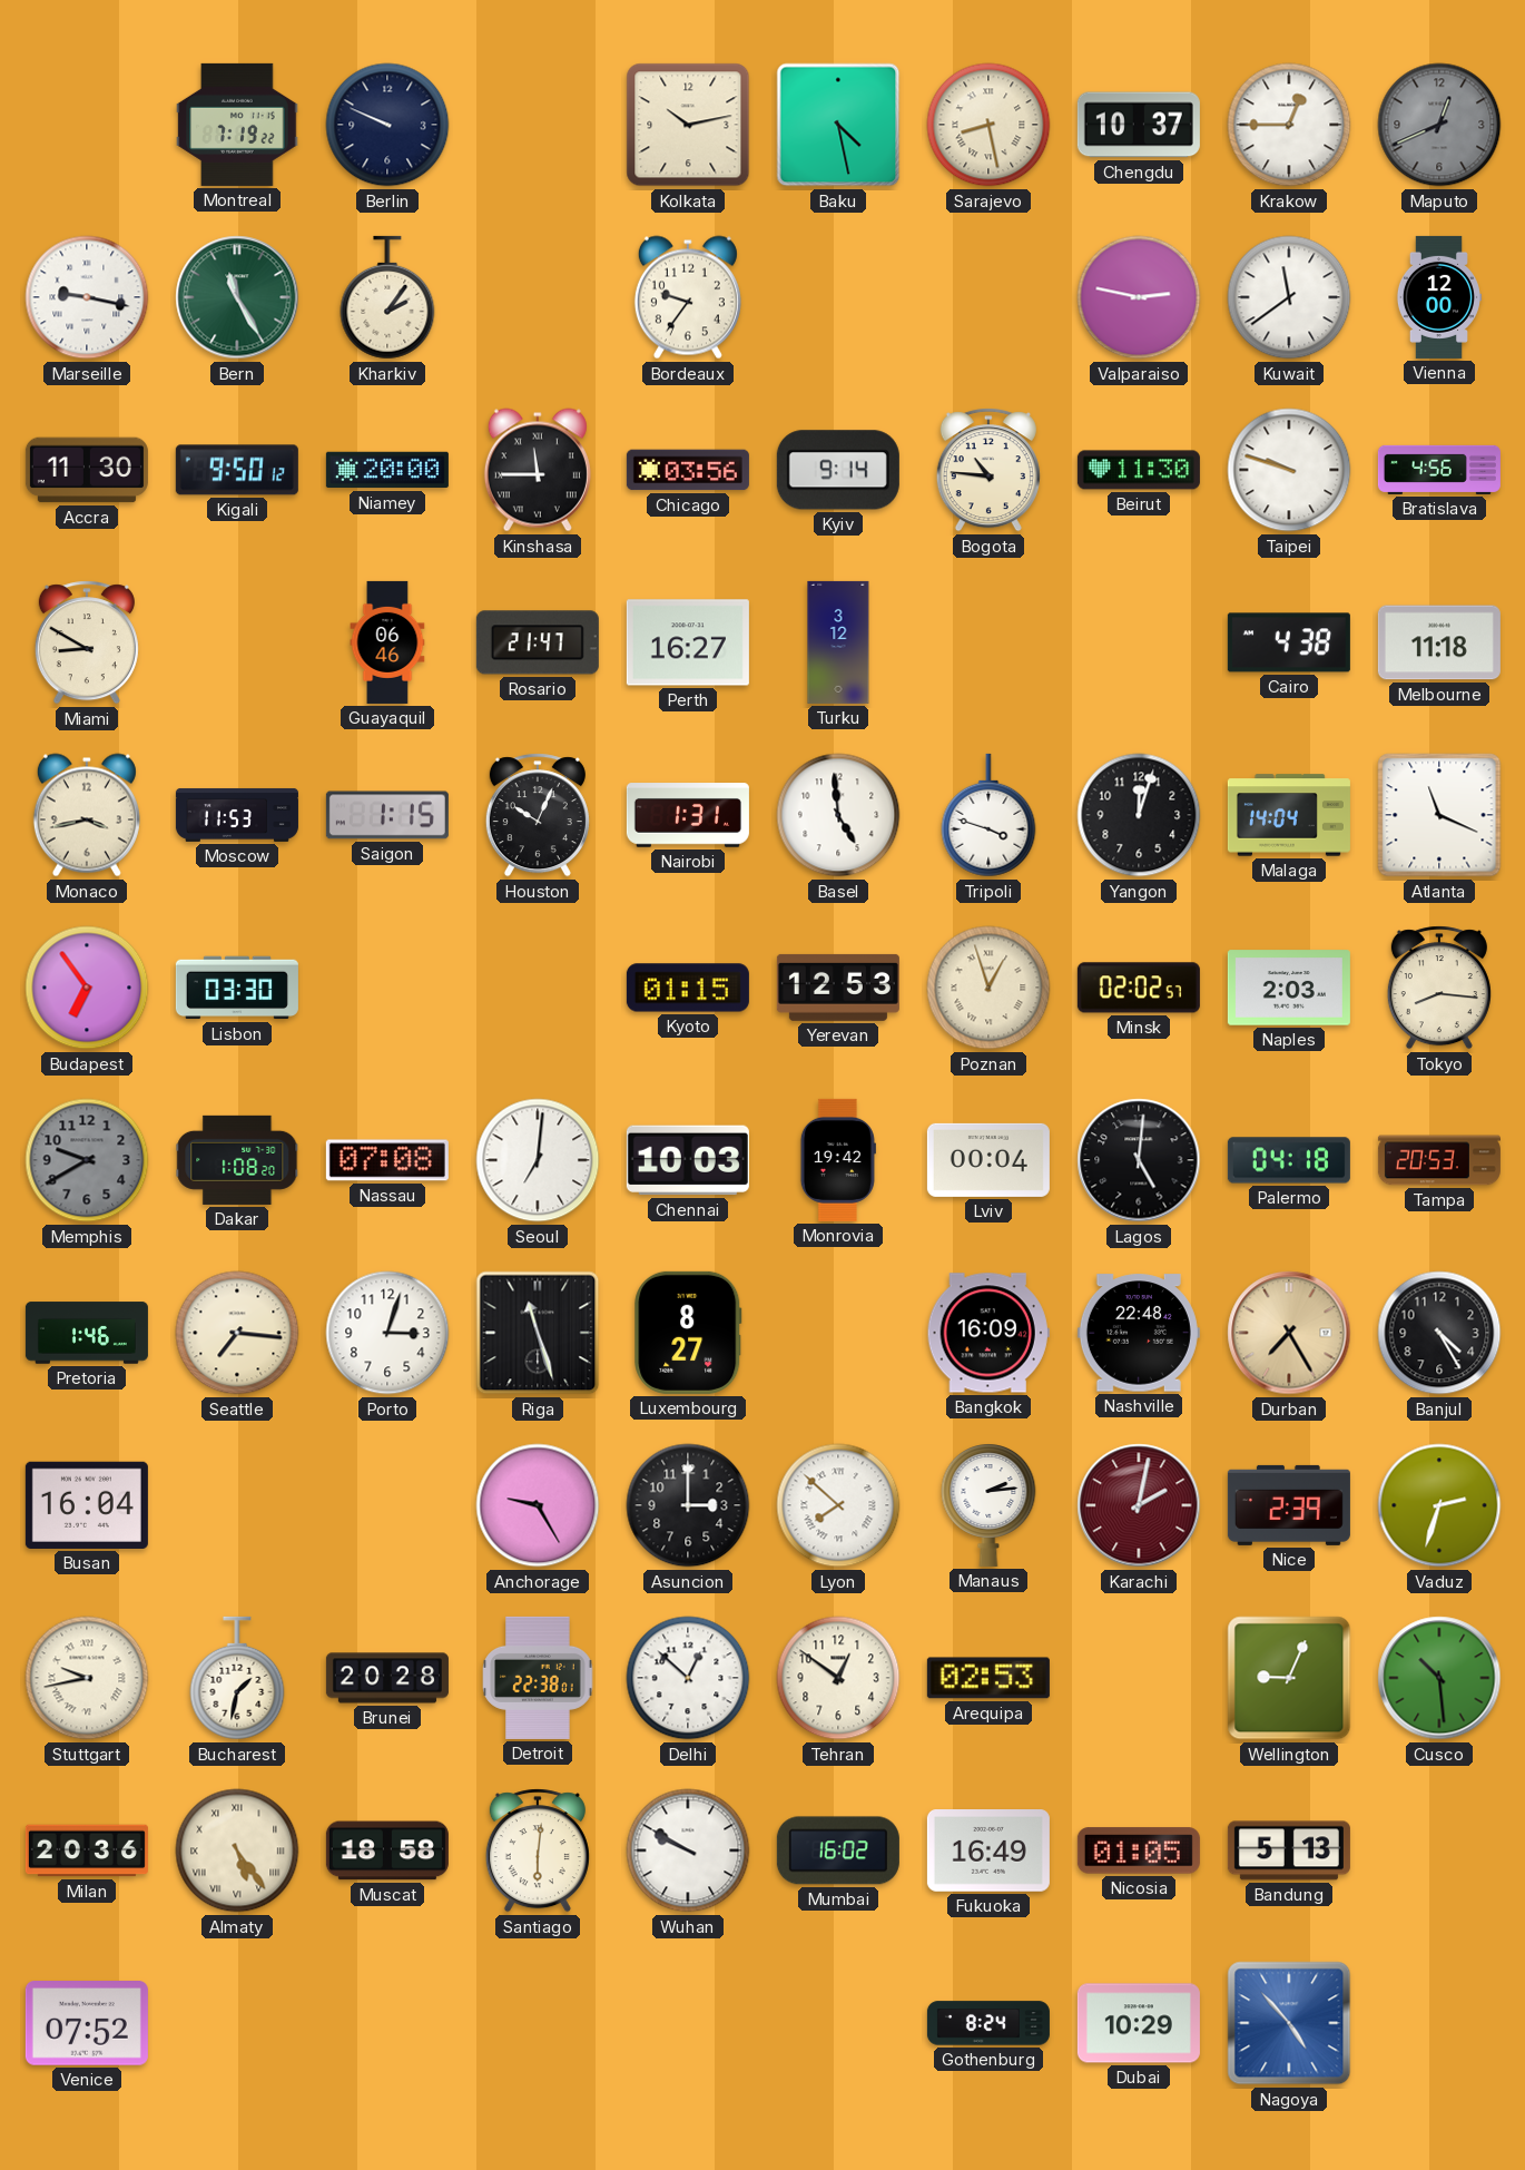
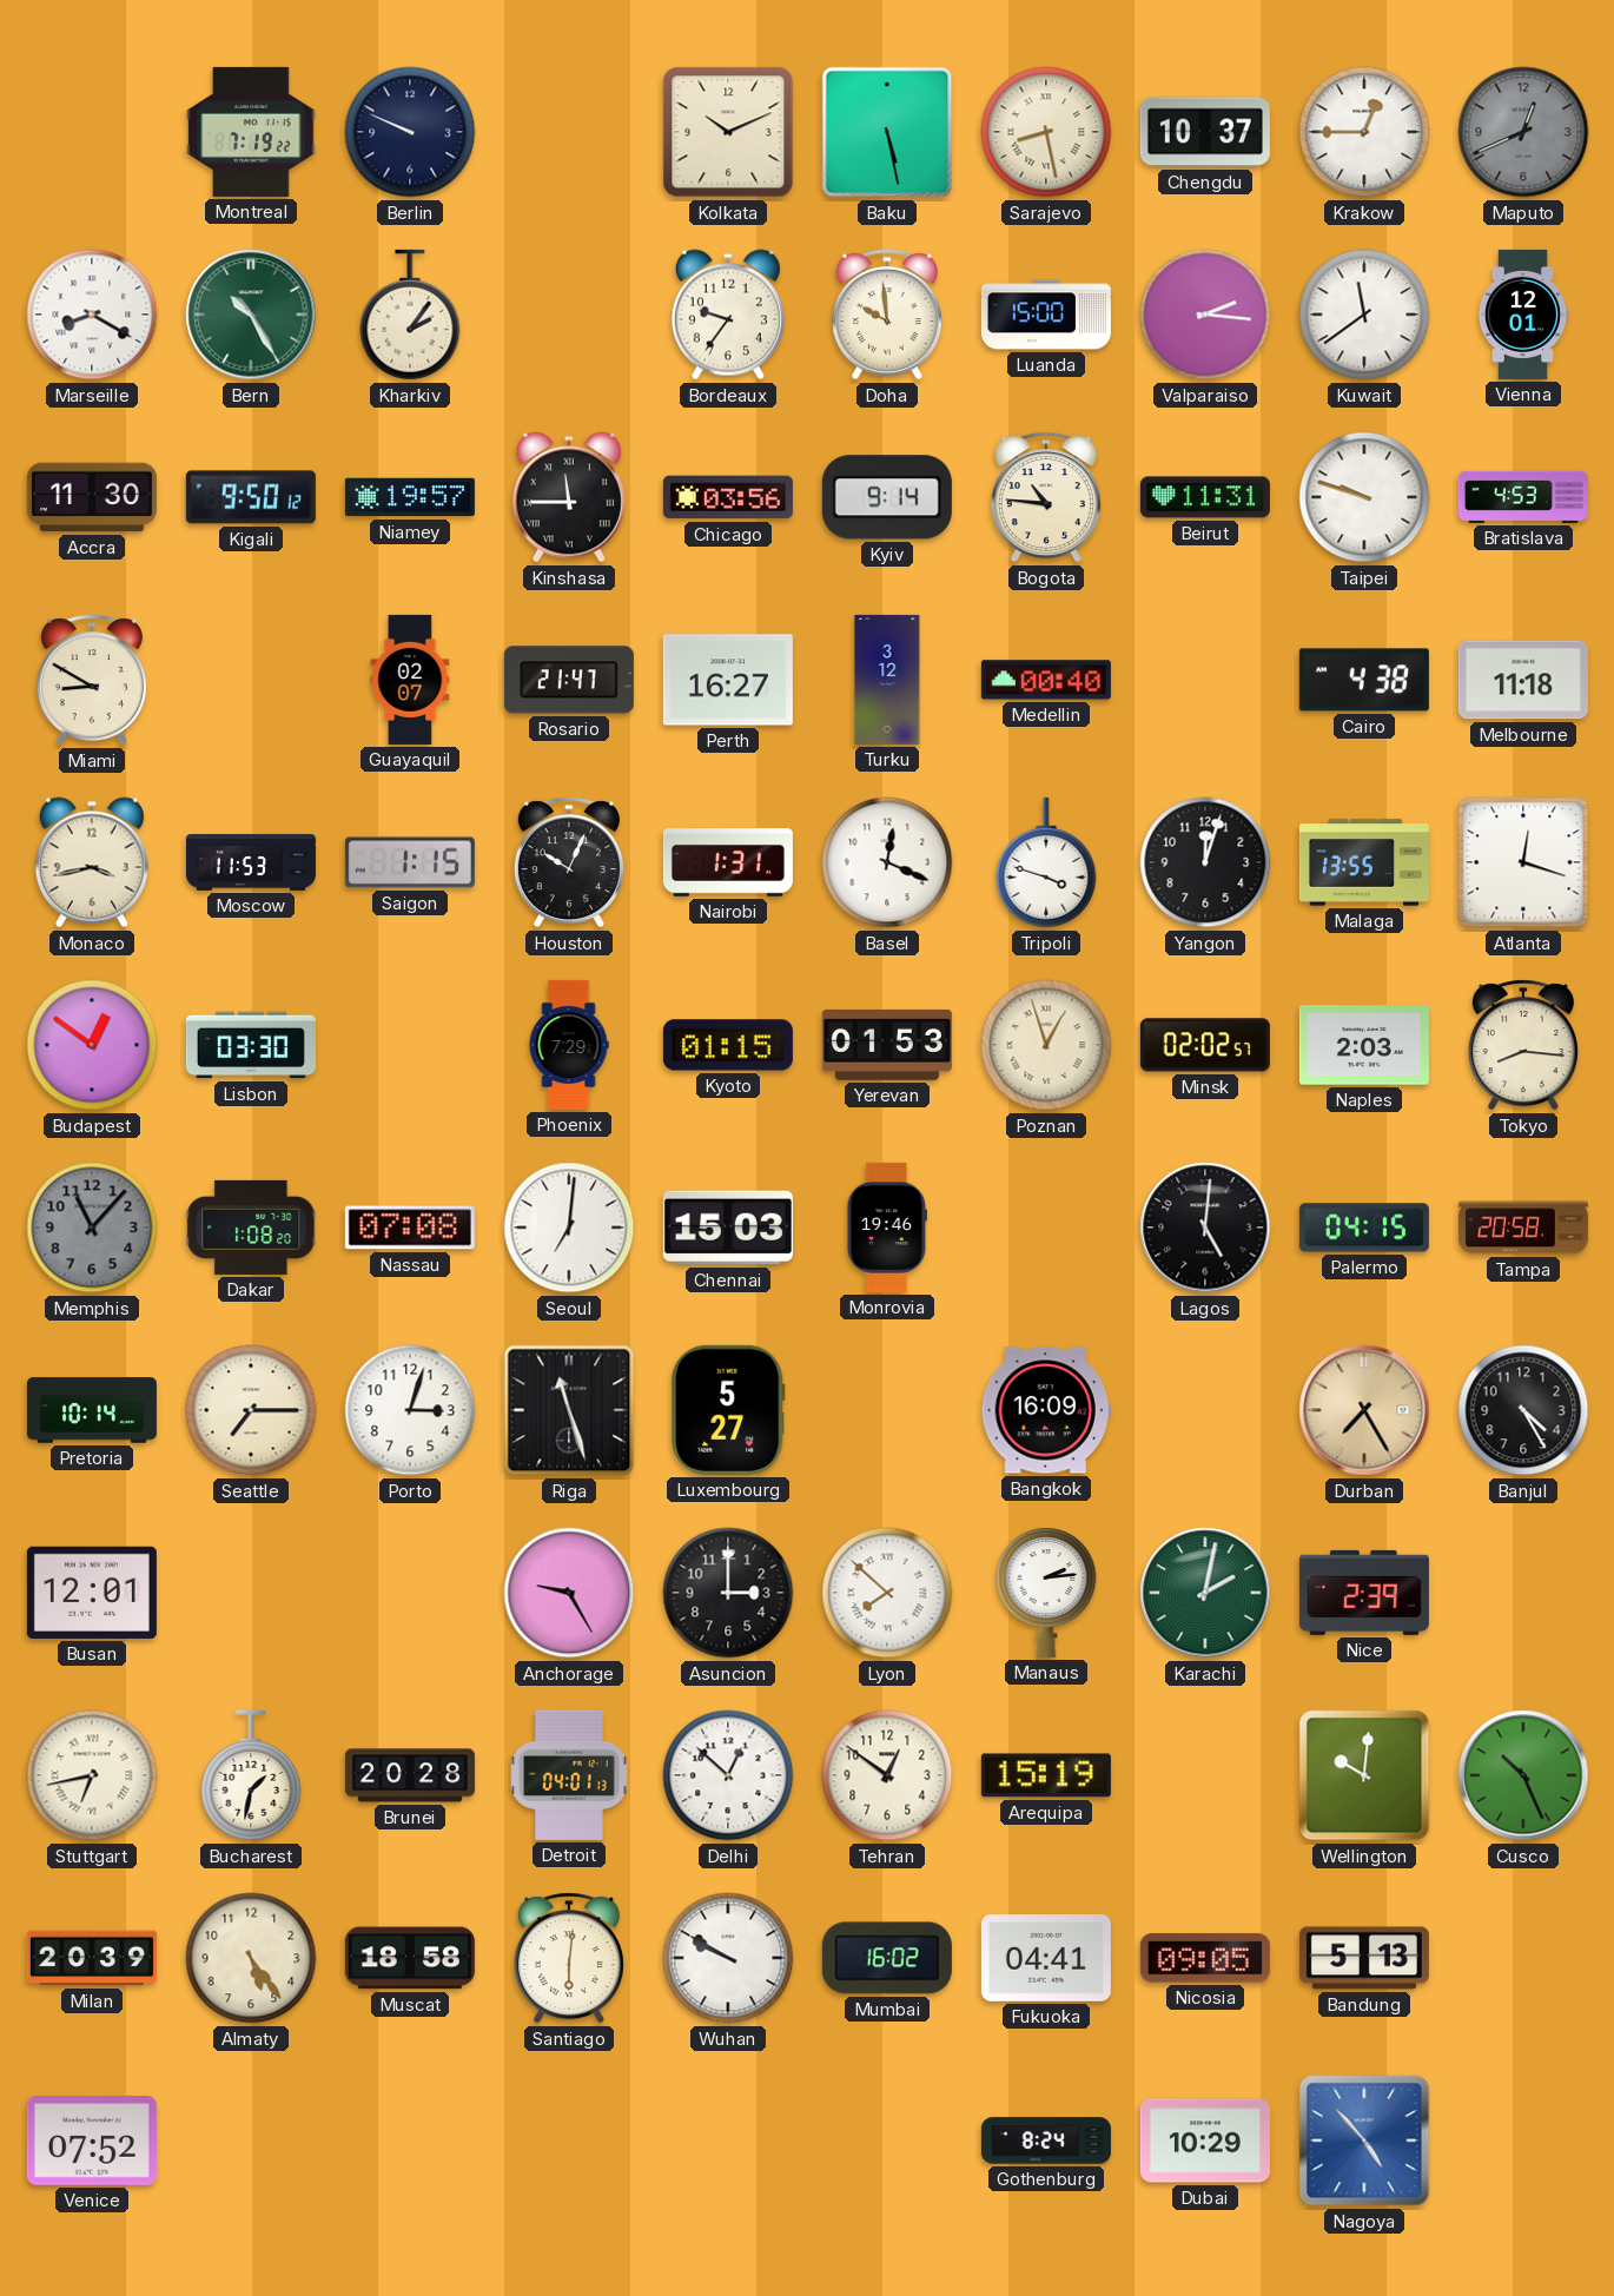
Kolkata: 10:13 -> 10:11 (728, 132)
Baku: 4:28 -> 5:28 (887, 132)
Marseille: 9:17 -> 8:20 (92, 315)
Bern: 11:25 -> 10:25 (251, 315)
Doha: none -> 9:59 (887, 315)
Luanda: none -> 15:00 (1046, 315)
Valparaiso: 2:47 -> 2:16 (1205, 315)
Vienna: 12:00 -> 12:01 (1522, 315)
Niamey: 20:00 -> 19:57 (410, 497)
Beirut: 11:30 -> 11:31 (1205, 497)
Bratislava: 4:56 -> 4:53 (1523, 497)
Guayaquil: 06:46 -> 02:07 (410, 680)
Medellin: none -> 00:40 (1046, 680)
Basel: 4:59 -> 12:19 (887, 862)
Malaga: 14:04 -> 13:55 (1364, 862)
Atlanta: 11:19 -> 12:18 (1523, 862)
Budapest: 6:54 -> 12:51 (92, 1045)
Phoenix: none -> 7:29 (569, 1045)
Yerevan: 12:53 -> 01:53 (887, 1045)
Memphis: 9:40 -> 11:07 (92, 1228)
Chennai: 10:03 -> 15:03 (728, 1228)
Monrovia: 19:42 -> 19:46 (887, 1228)
Lviv: 00:04 -> none (988, 1160)
Palermo: 04:18 -> 04:15 (1364, 1228)
Tampa: 20:53 -> 20:58 (1523, 1228)
Pretoria: 1:46 -> 10:14 (92, 1410)
Seattle: 7:16 -> 7:15 (251, 1410)
Luxembourg: 8:27 -> 5:27 (728, 1410)
Nashville: 22:48 -> none (1139, 1333)
Busan: 16:04 -> 12:01 (92, 1593)
Karachi dial: burgundy -> green (1205, 1593)
Vaduz: 2:33 -> none (1439, 1505)
Stuttgart: 9:43 -> 6:43 (92, 1775)
Detroit: 22:38 -> 04:01 (569, 1775)
Arequipa: 02:53 -> 15:19 (1046, 1775)
Wellington: 9:04 -> 10:01 (1364, 1775)
Cusco: 10:29 -> 10:26 (1523, 1775)
Milan: 20:36 -> 20:39 (92, 1958)
Almaty numerals: Roman -> Arabic (251, 1958)
Fukuoka: 16:49 -> 04:41 (1046, 1959)
Nicosia: 01:05 -> 09:05 (1205, 1958)
